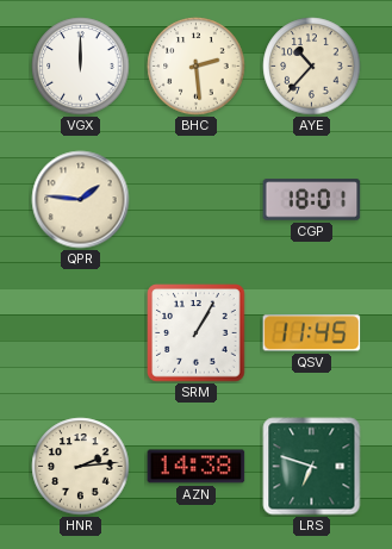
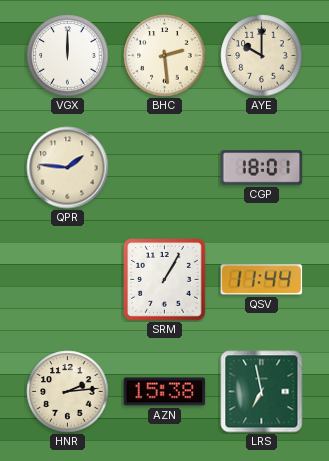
AYE: 10:37 -> 10:00 (262, 56)
QSV: 11:45 -> 11:44 (262, 280)
AZN: 14:38 -> 15:38 (165, 392)
LRS: 6:48 -> 6:58 (262, 392)
